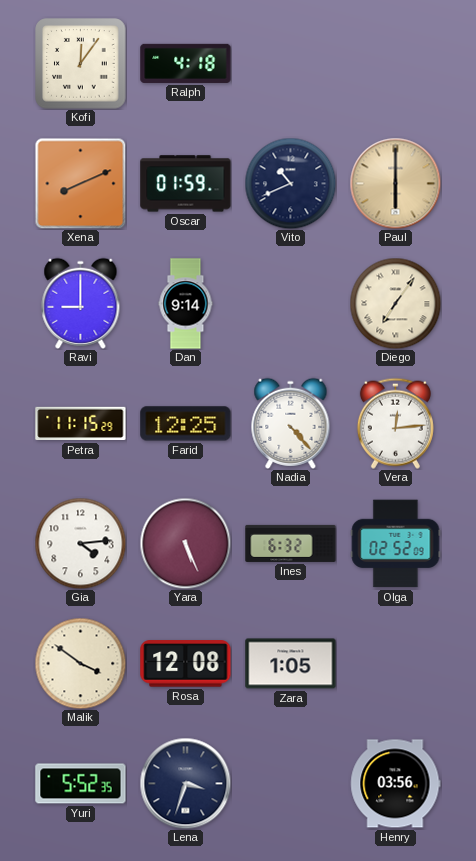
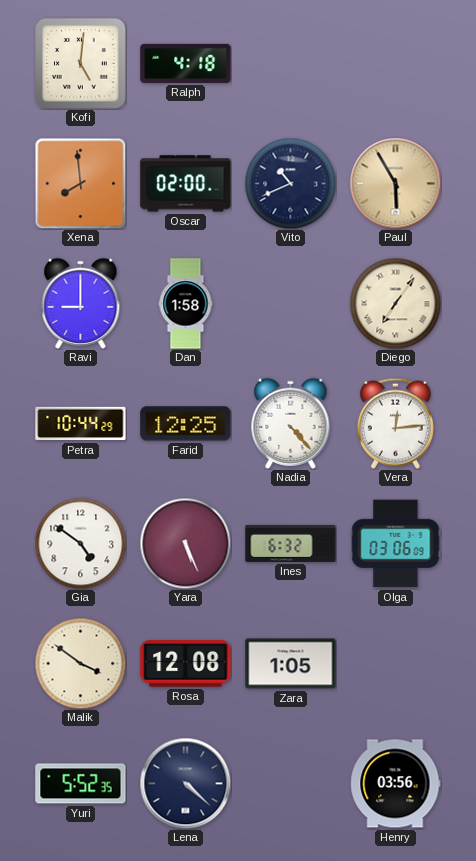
Kofi: 12:06 -> 5:01 (81, 64)
Xena: 8:11 -> 7:59 (80, 183)
Oscar: 01:59 -> 02:00 (186, 184)
Paul: 6:00 -> 5:55 (395, 183)
Dan: 9:14 -> 1:58 (186, 304)
Petra: 11:15 -> 10:44 (81, 424)
Gia: 4:14 -> 4:51 (80, 543)
Olga: 02:52 -> 03:06 (396, 544)
Lena: 3:33 -> 4:22 (185, 783)
